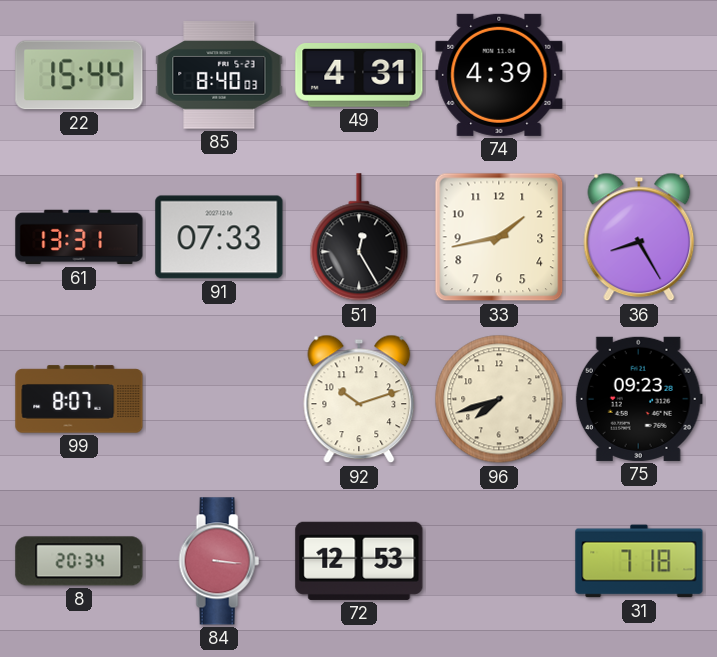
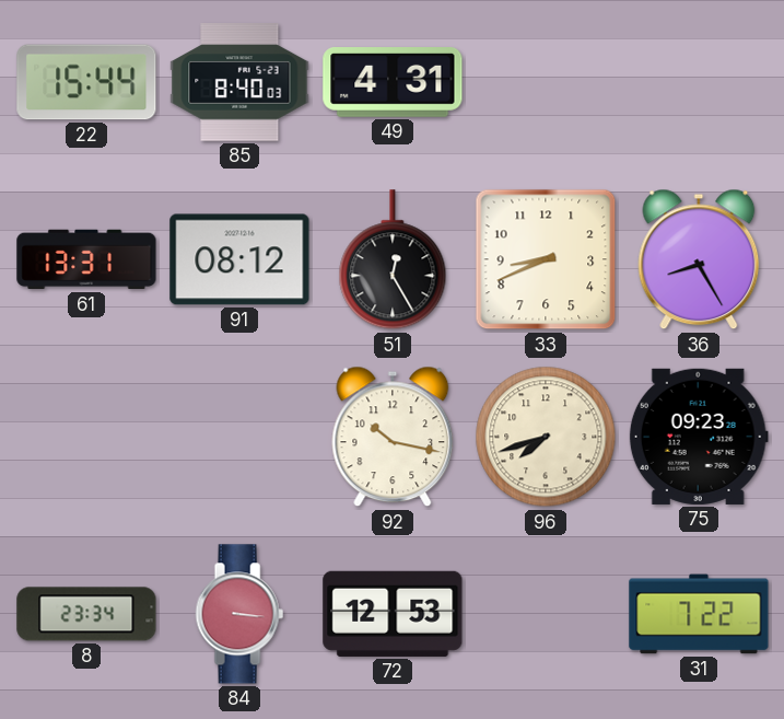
74: 4:39 -> none (499, 75)
91: 07:33 -> 08:12 (239, 259)
33: 1:43 -> 8:41 (546, 259)
99: 8:07 -> none (79, 399)
92: 10:12 -> 10:17 (393, 437)
8: 20:34 -> 23:34 (86, 614)
31: 7:18 -> 7:22 (699, 614)
